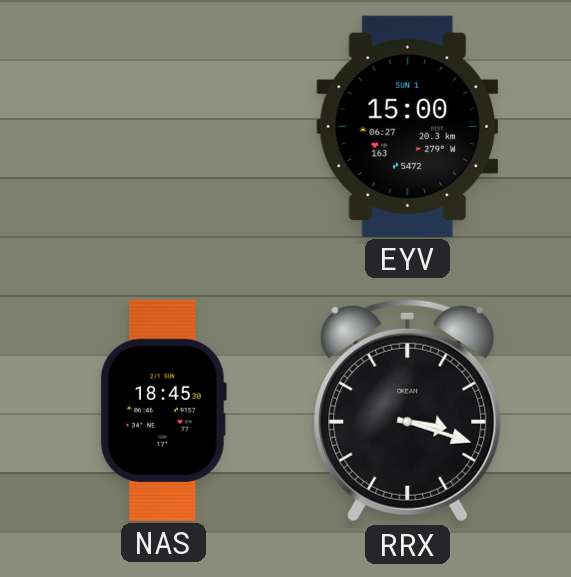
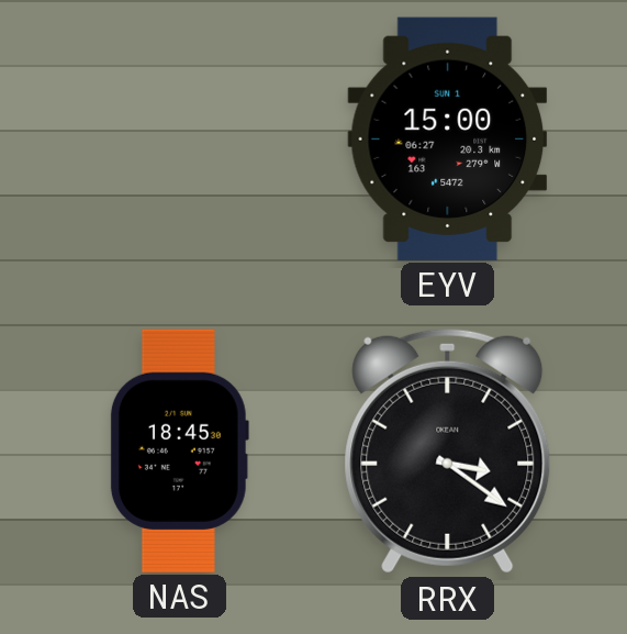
RRX: 3:18 -> 3:21 (448, 451)
